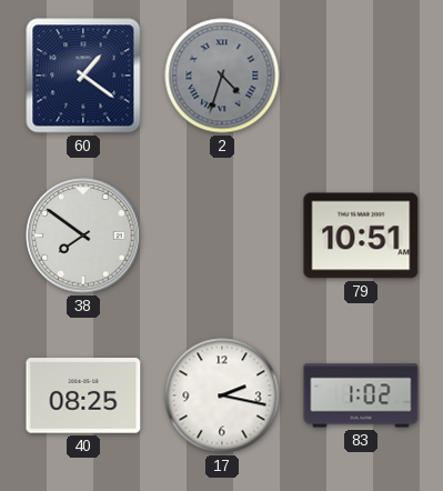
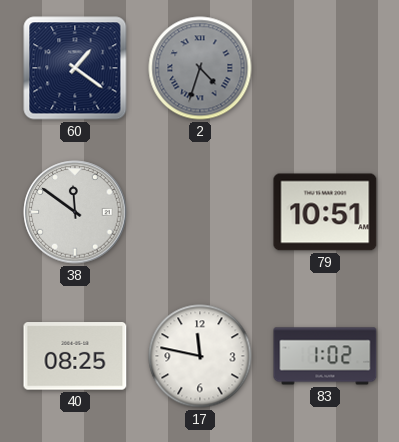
38: 7:51 -> 11:51 (75, 212)
17: 2:17 -> 11:47 (200, 356)
